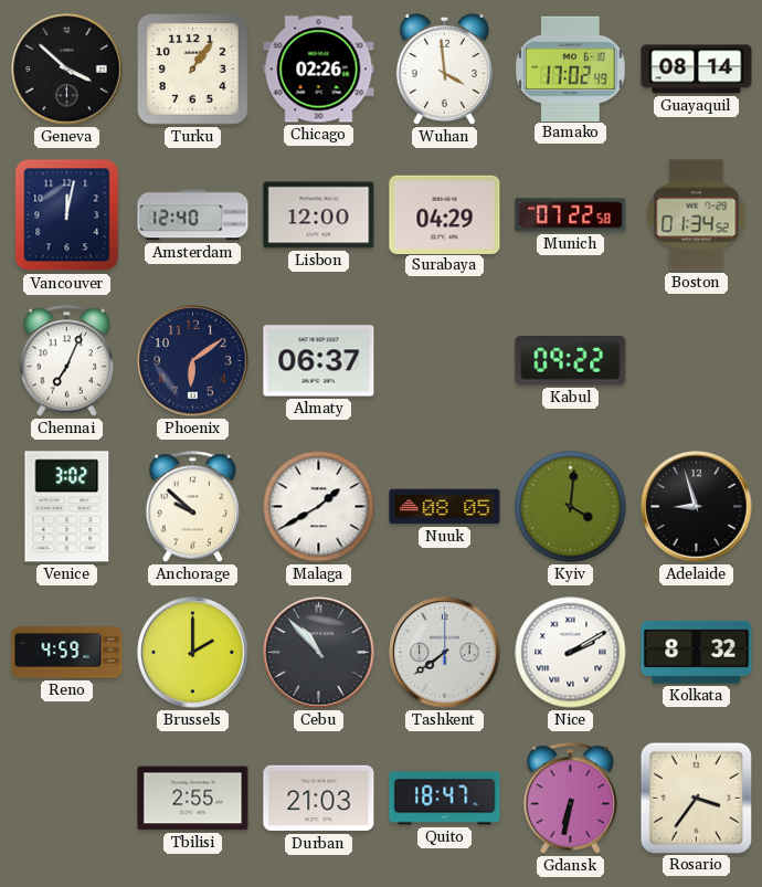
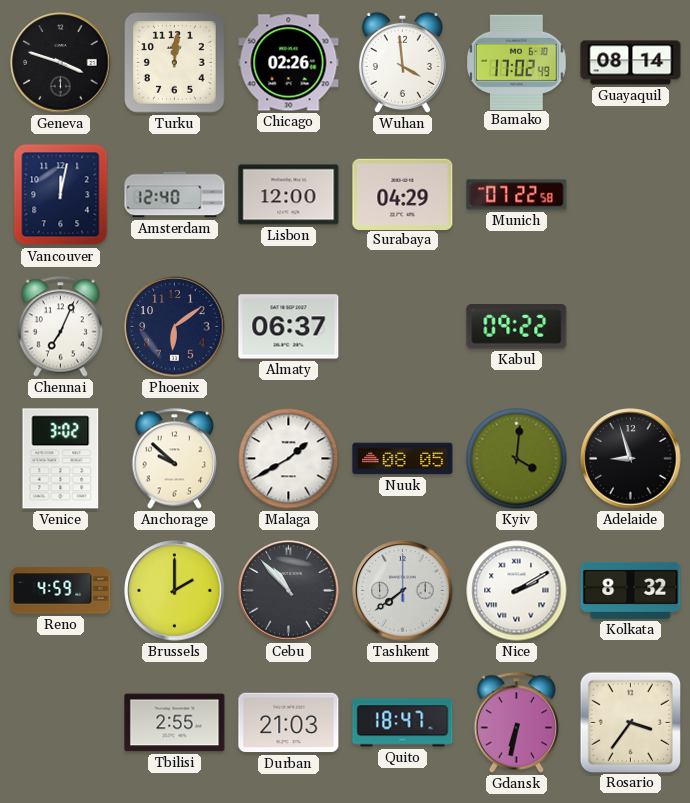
Geneva: 3:52 -> 3:48 (61, 63)
Turku: 1:06 -> 12:01 (175, 63)
Boston: 01:34 -> none (697, 215)
